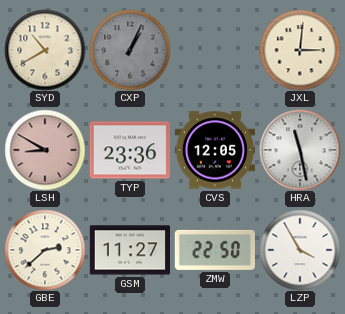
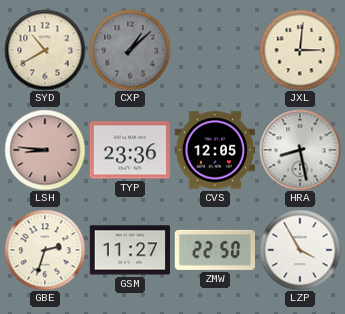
CXP: 1:04 -> 1:08 (130, 50)
LSH: 8:50 -> 8:46 (45, 150)
HRA: 11:28 -> 8:28 (300, 150)
GBE: 2:38 -> 2:33 (45, 250)
